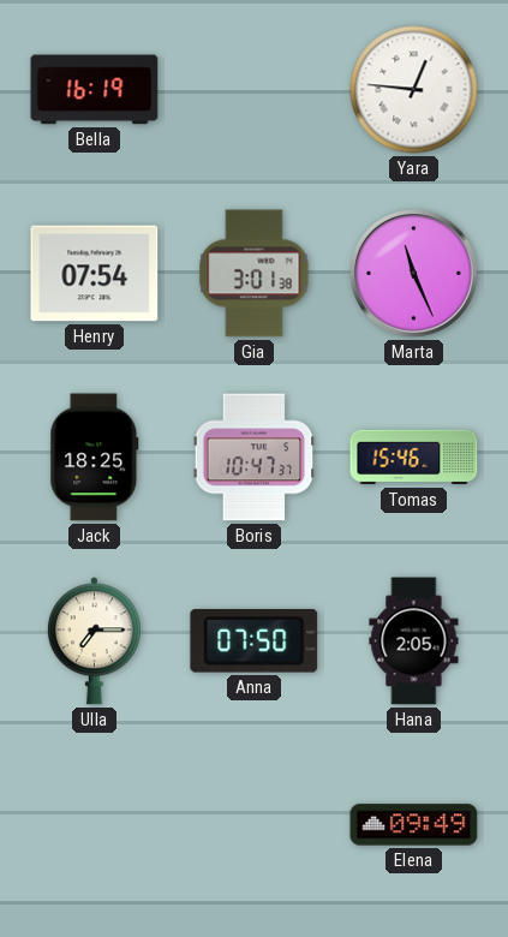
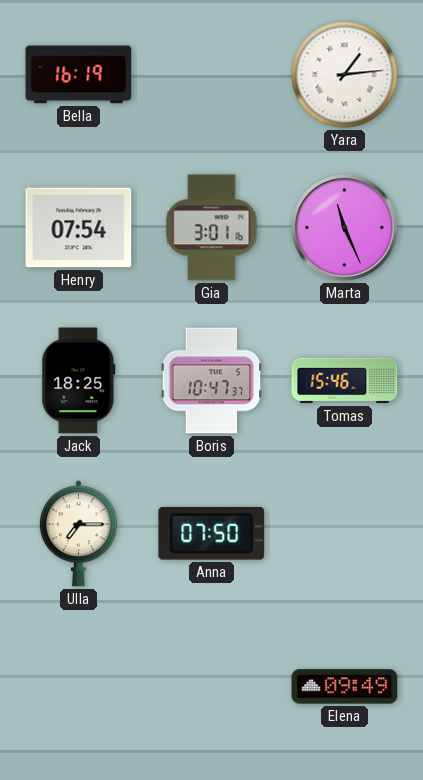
Yara: 12:46 -> 1:14 (345, 75)
Gia: 3:01:38 -> 3:01:16 (212, 228)
Hana: 2:05 -> none (414, 641)
